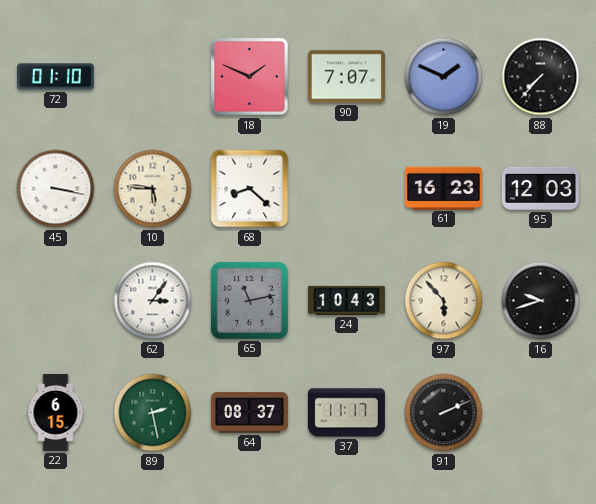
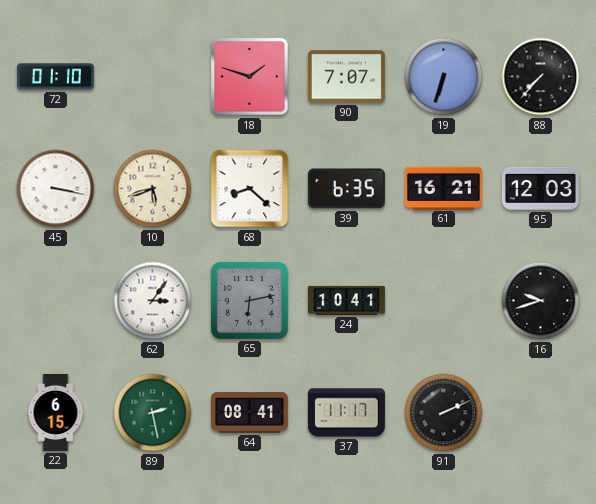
18: 1:49 -> 1:48 (250, 77)
19: 1:49 -> 6:33 (444, 77)
10: 5:46 -> 5:42 (153, 189)
39: none -> 6:35 (346, 189)
61: 16:23 -> 16:21 (443, 188)
65: 11:13 -> 6:13 (249, 300)
24: 10:43 -> 10:41 (346, 300)
97: 5:53 -> none (444, 301)
64: 08:37 -> 08:41 (249, 413)
